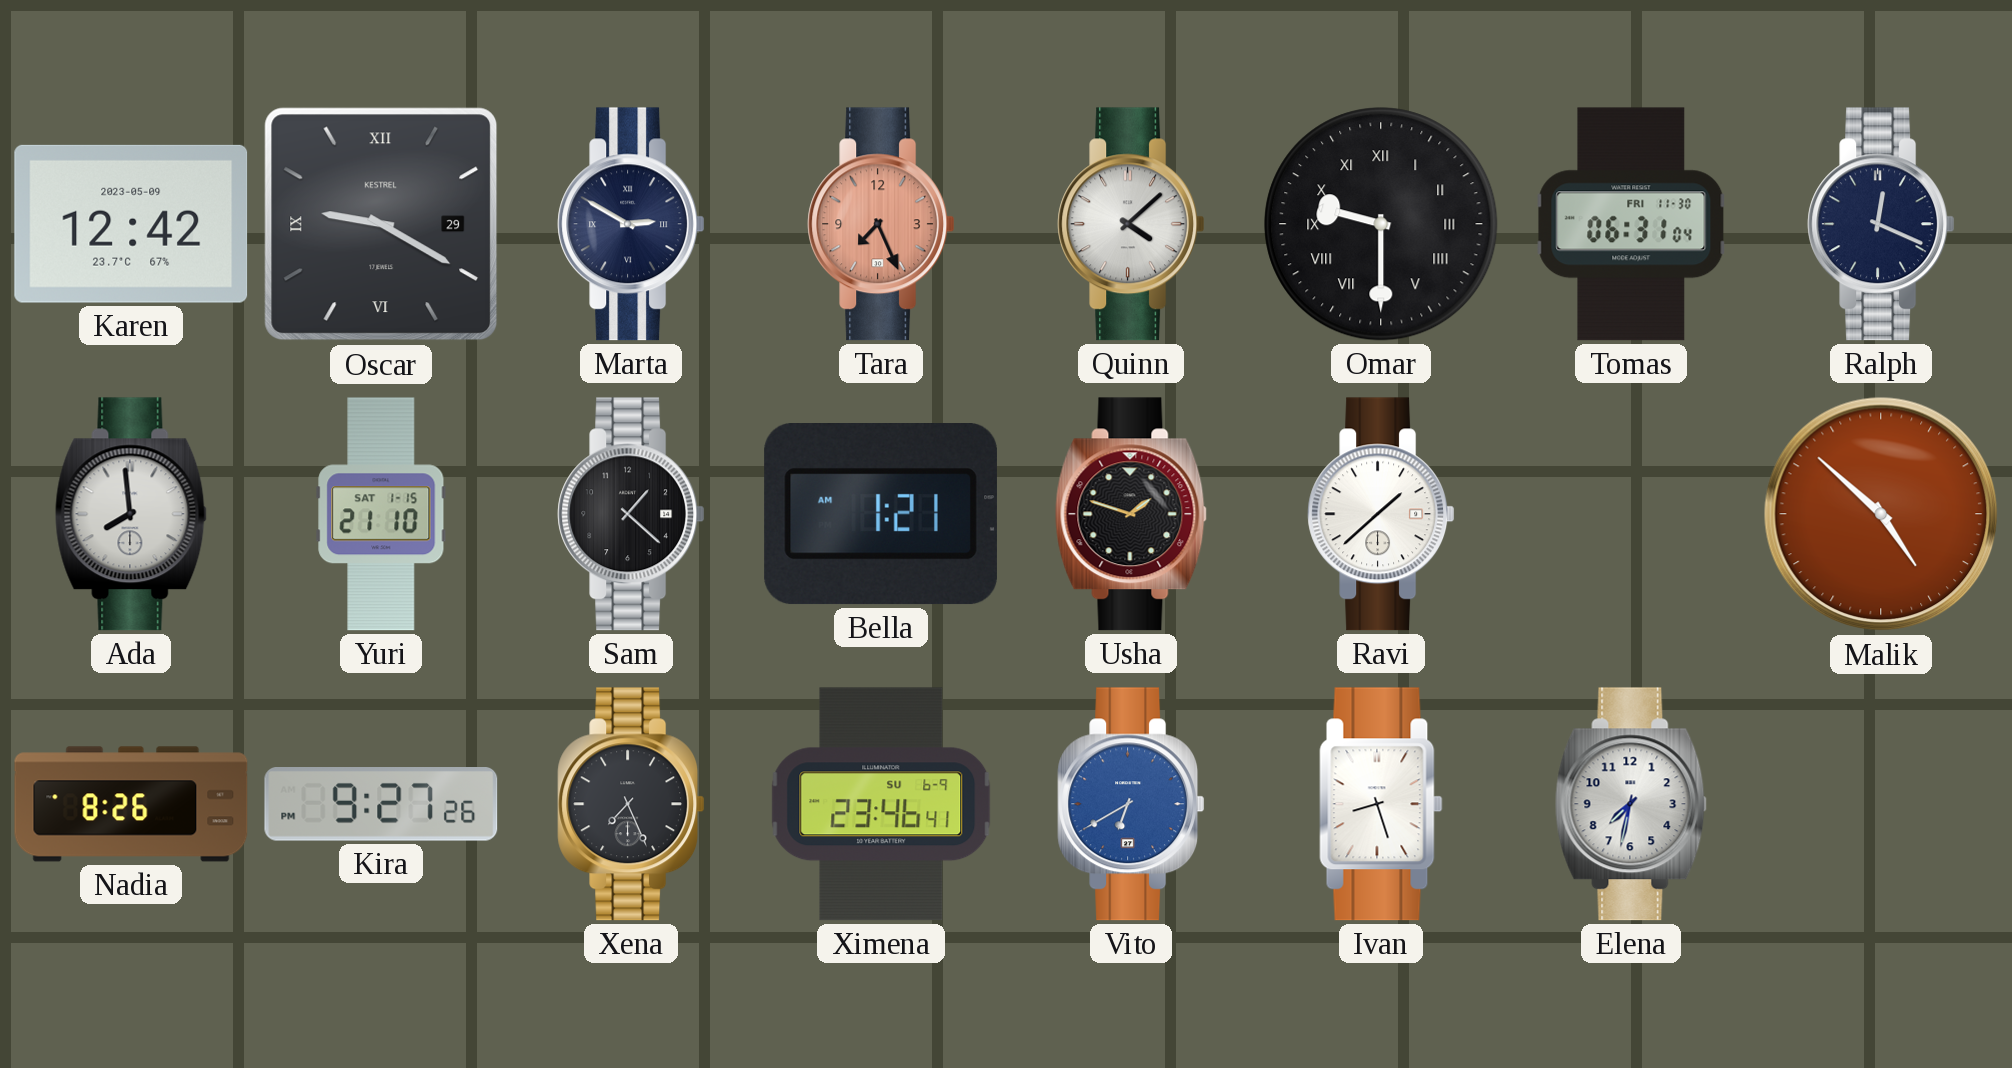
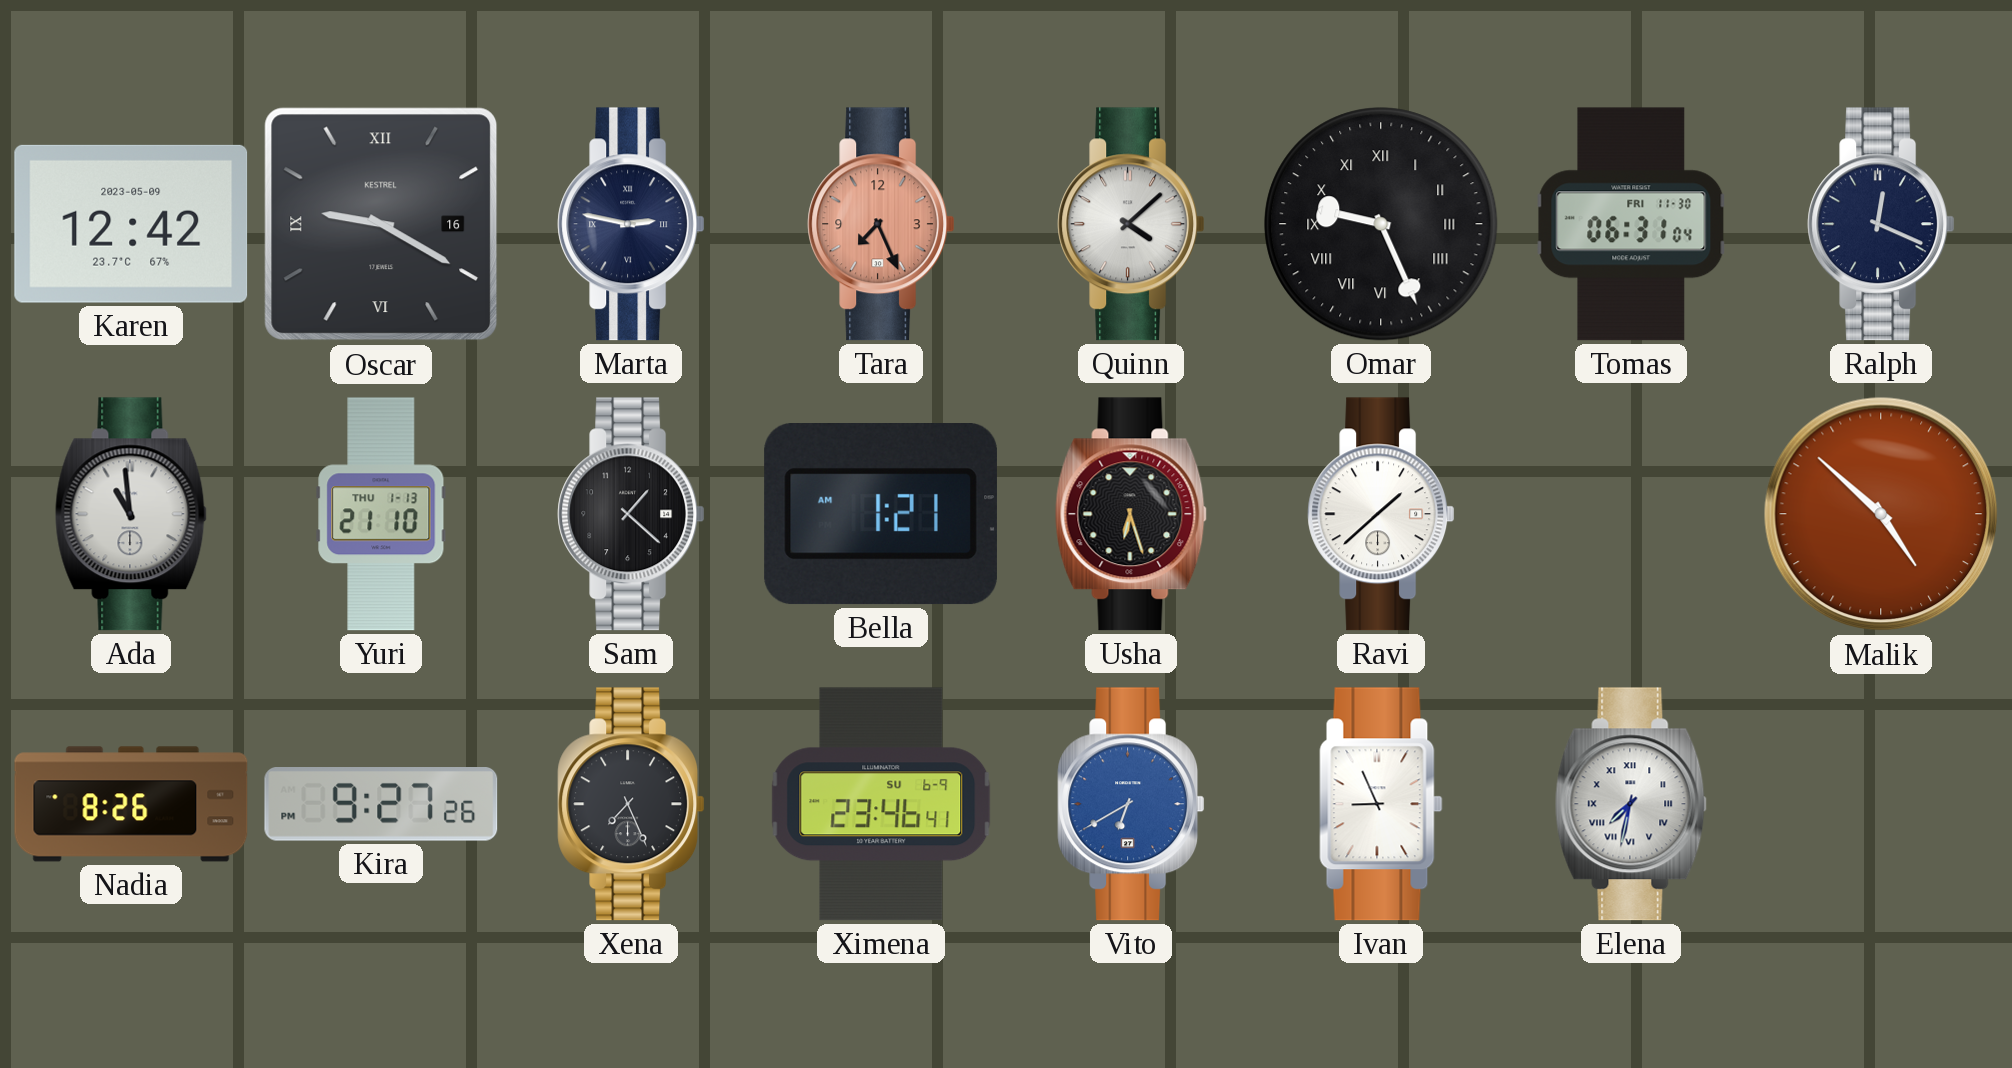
Oscar date: 29 -> 16 (381, 224)
Marta: 2:50 -> 2:47 (631, 224)
Omar: 9:30 -> 9:26 (1381, 224)
Ada: 7:59 -> 10:59 (131, 514)
Yuri date: SAT 1-15 -> THU 1-13 (381, 514)
Usha: 1:48 -> 6:27 (1131, 514)
Ivan: 8:27 -> 8:56 (1381, 804)
Elena numerals: Arabic -> Roman (1631, 804)
